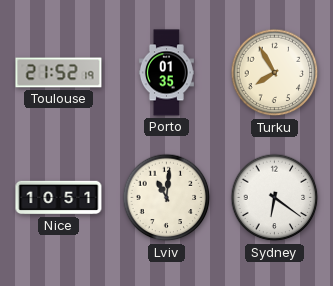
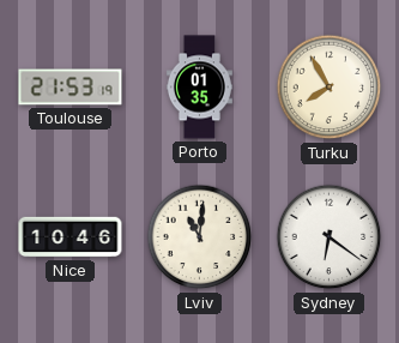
Toulouse: 21:52 -> 21:53 (71, 88)
Nice: 10:51 -> 10:46 (71, 237)
